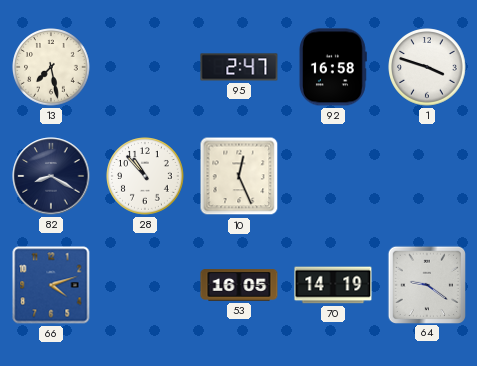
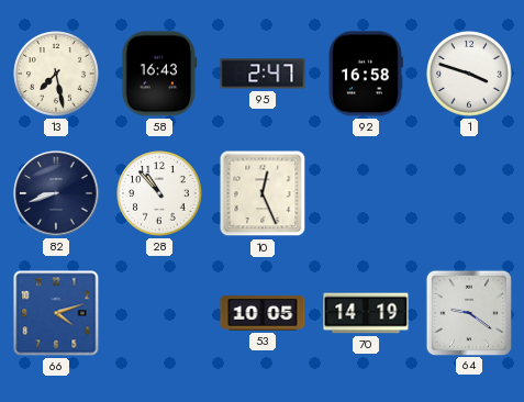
58: none -> 16:43 (159, 74)
82: 8:20 -> 8:42 (56, 193)
53: 16:05 -> 10:05 (263, 313)
